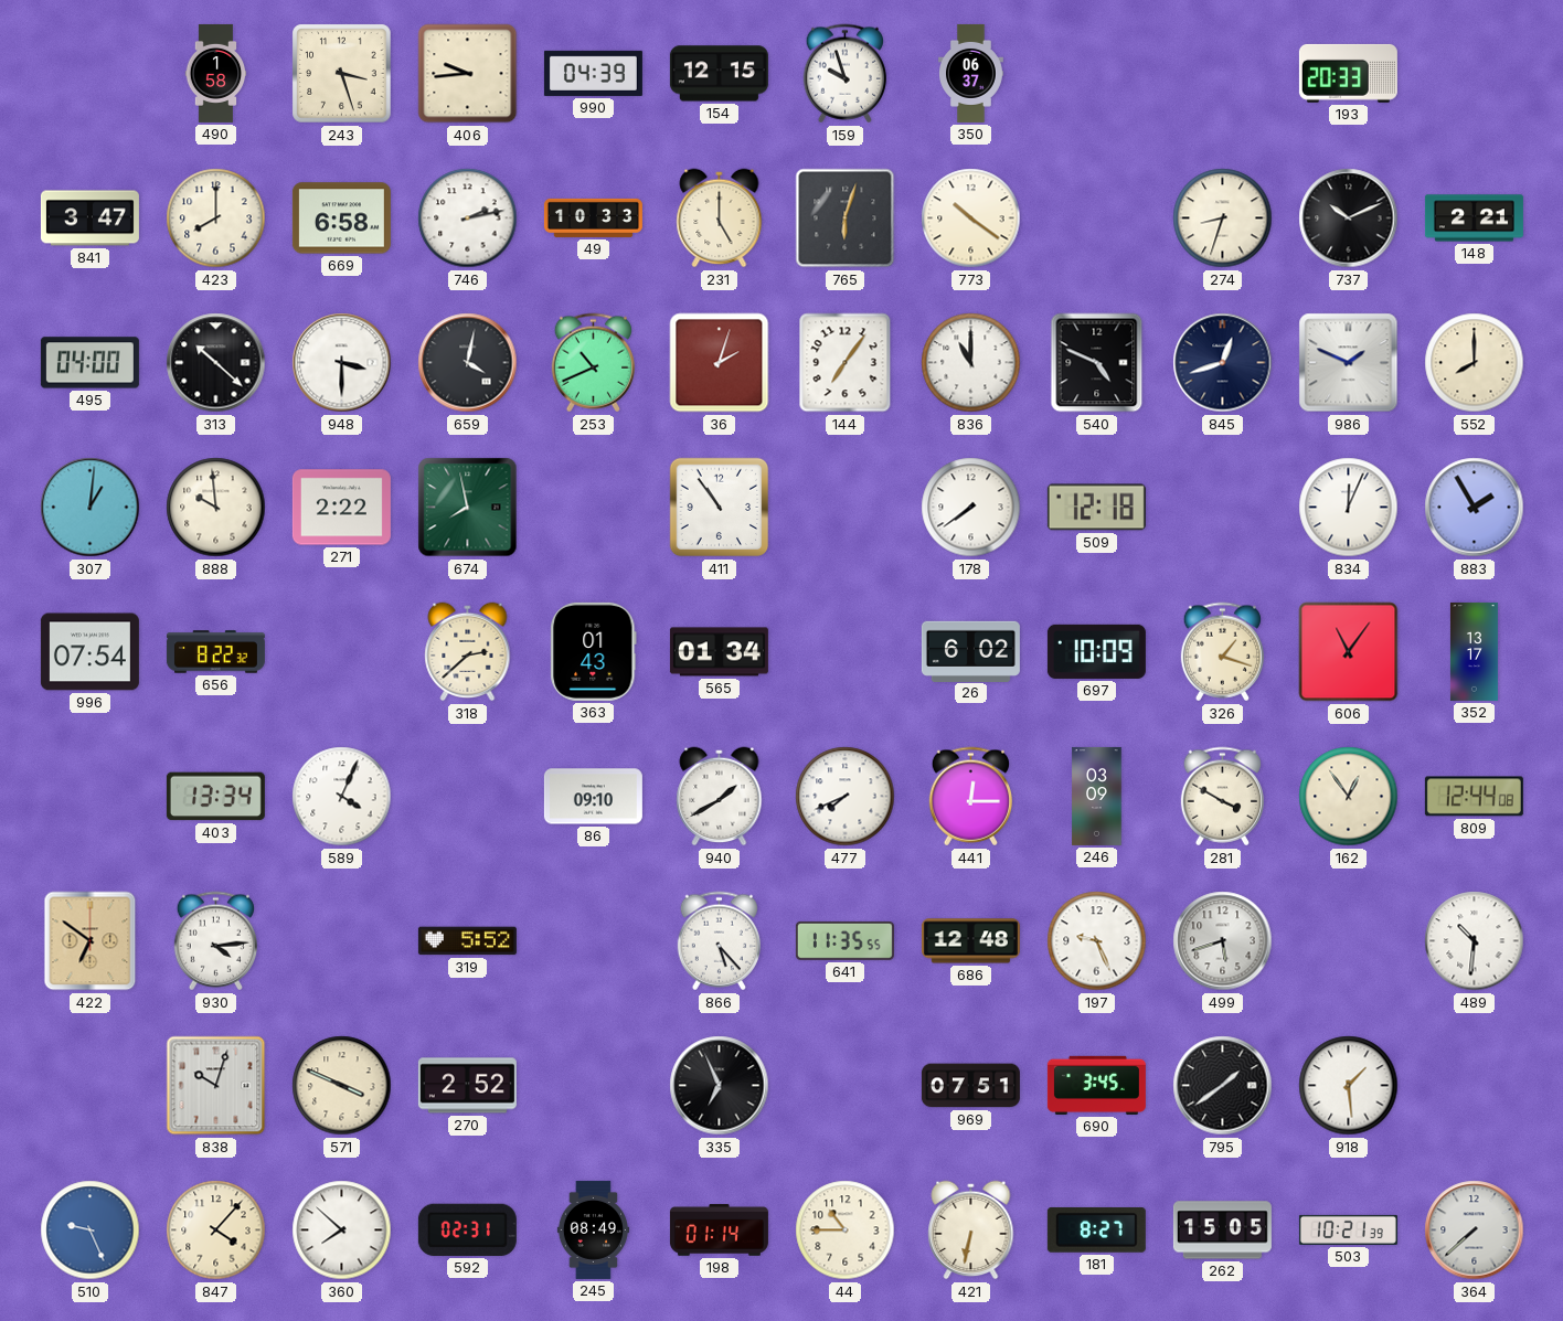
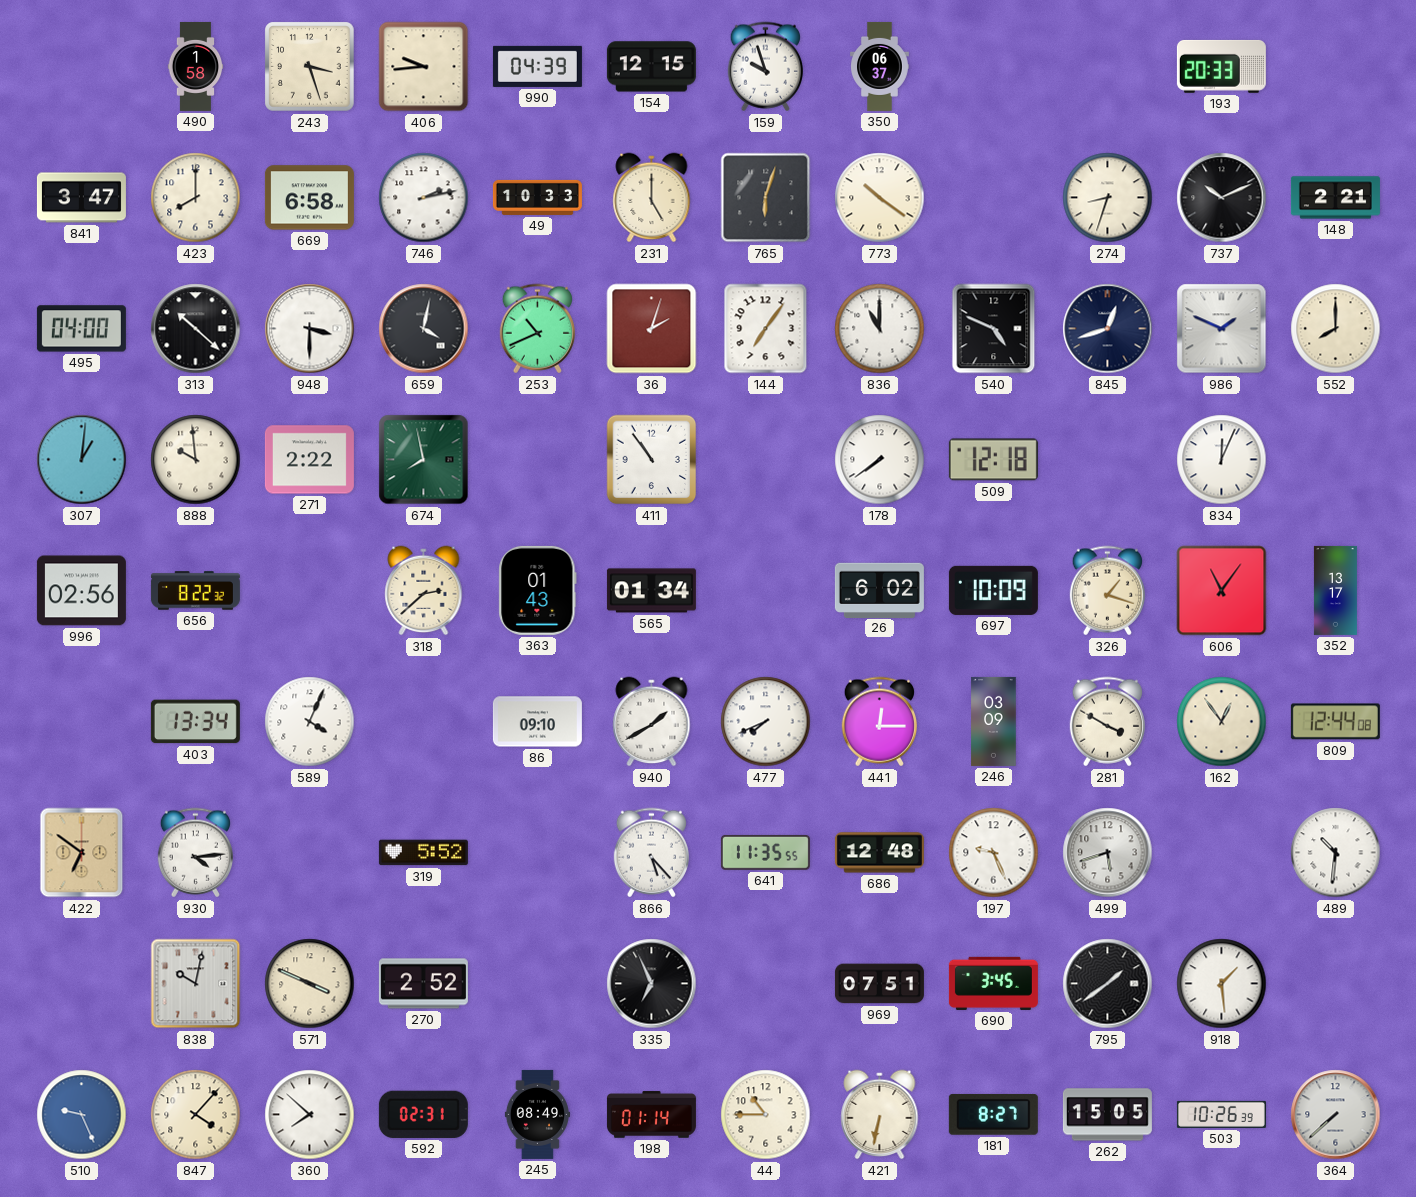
883: 1:55 -> none (1475, 508)
996: 07:54 -> 02:56 (81, 591)
838: 10:03 -> 10:02 (196, 984)
503: 10:21 -> 10:26 (1221, 1114)
